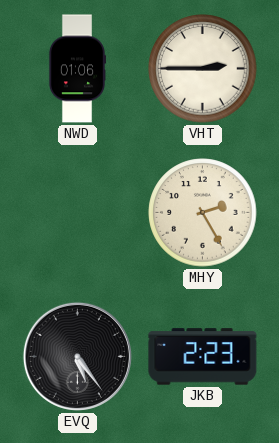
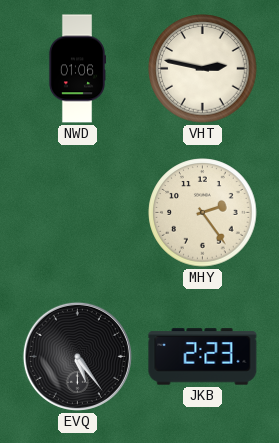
VHT: 2:45 -> 2:47 (203, 69)
MHY: 2:25 -> 2:24 (203, 213)
